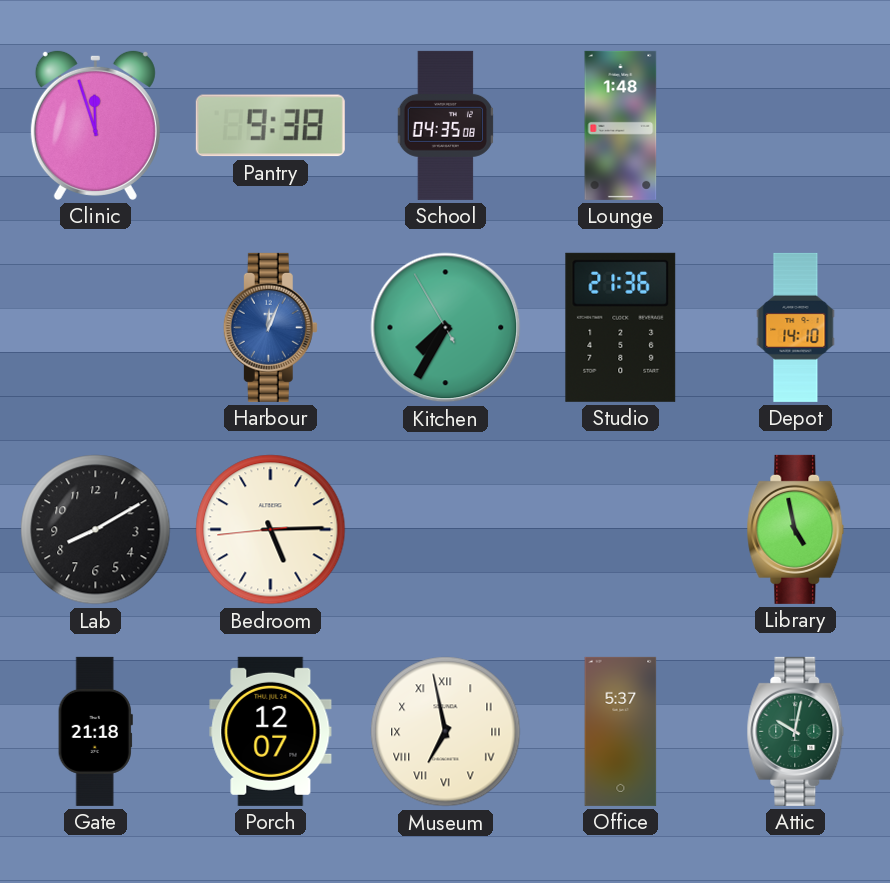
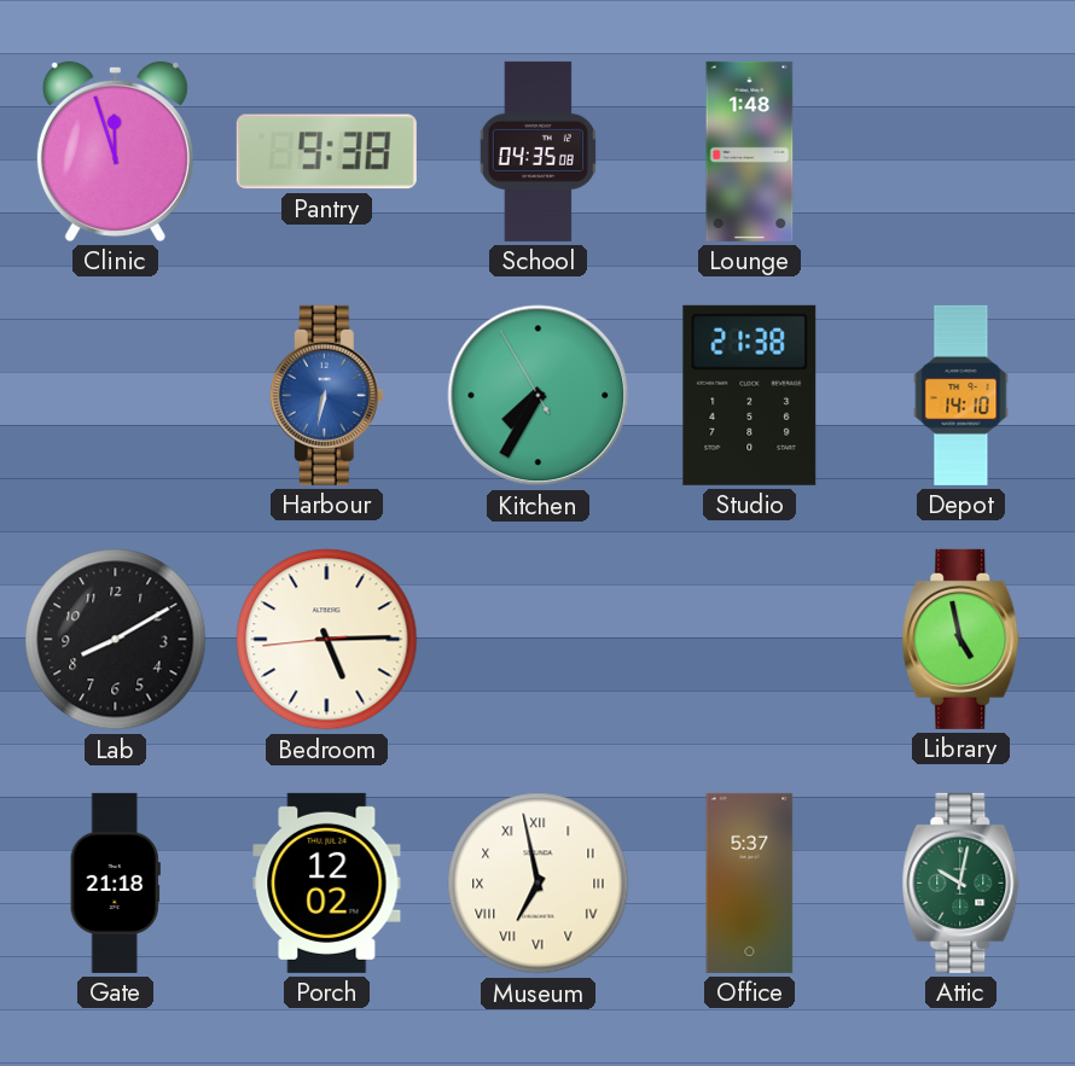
Harbour: 12:04 -> 6:32 (326, 395)
Studio: 21:36 -> 21:38 (750, 395)
Porch: 12:07 -> 12:02 (327, 882)
